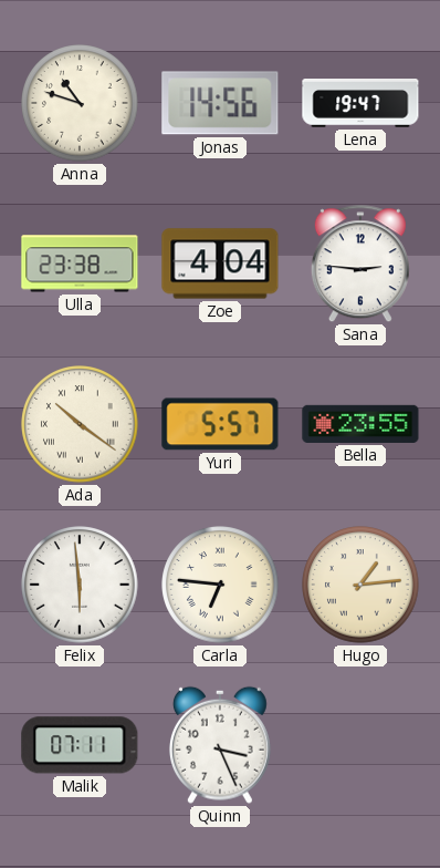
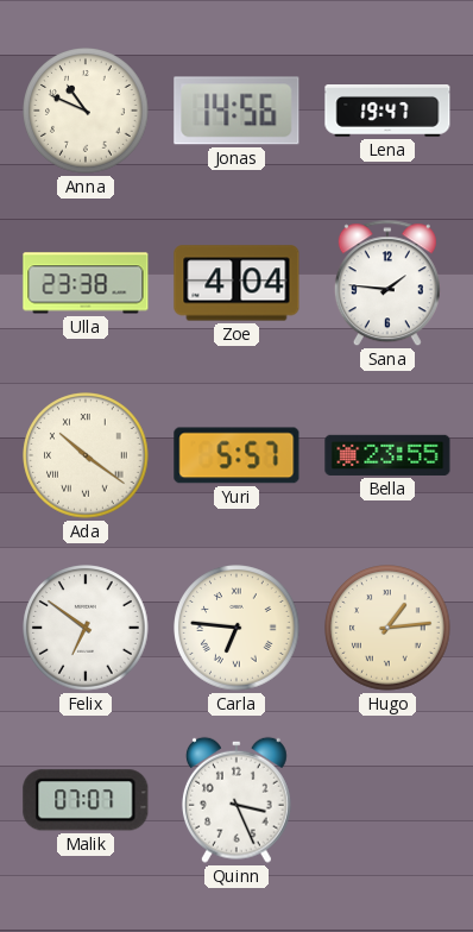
Anna: 10:48 -> 10:49 (86, 111)
Sana: 2:46 -> 1:46 (387, 284)
Felix: 5:59 -> 6:51 (86, 628)
Malik: 07:11 -> 07:07 (86, 800)
